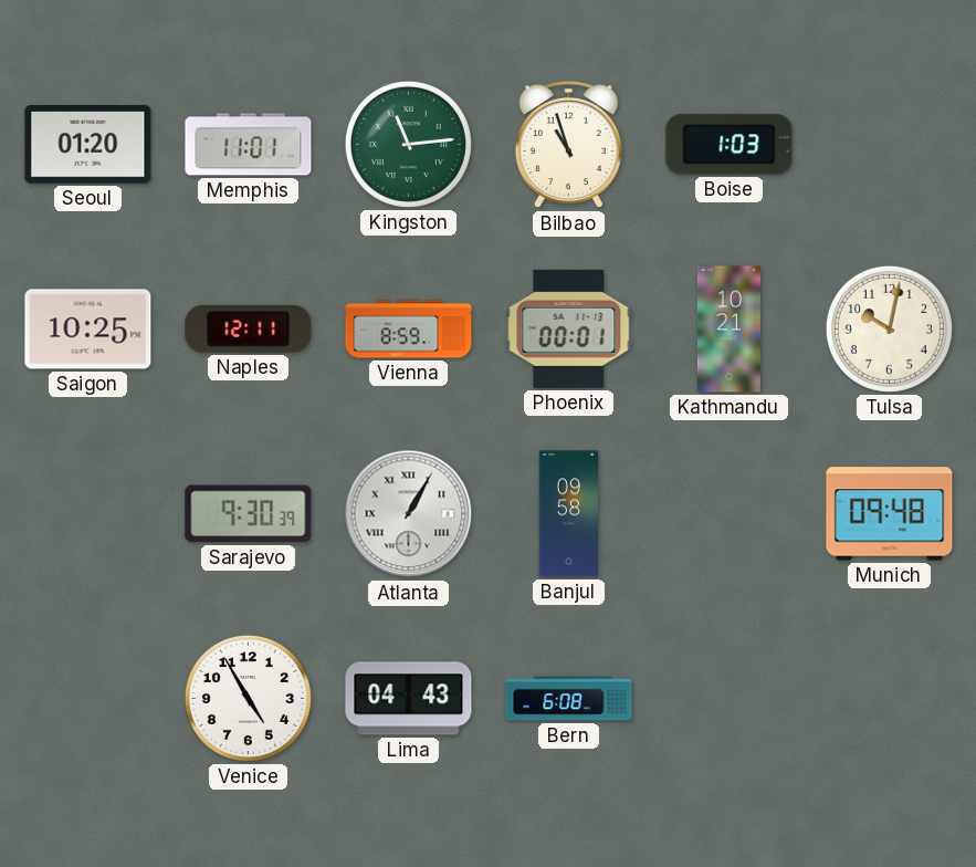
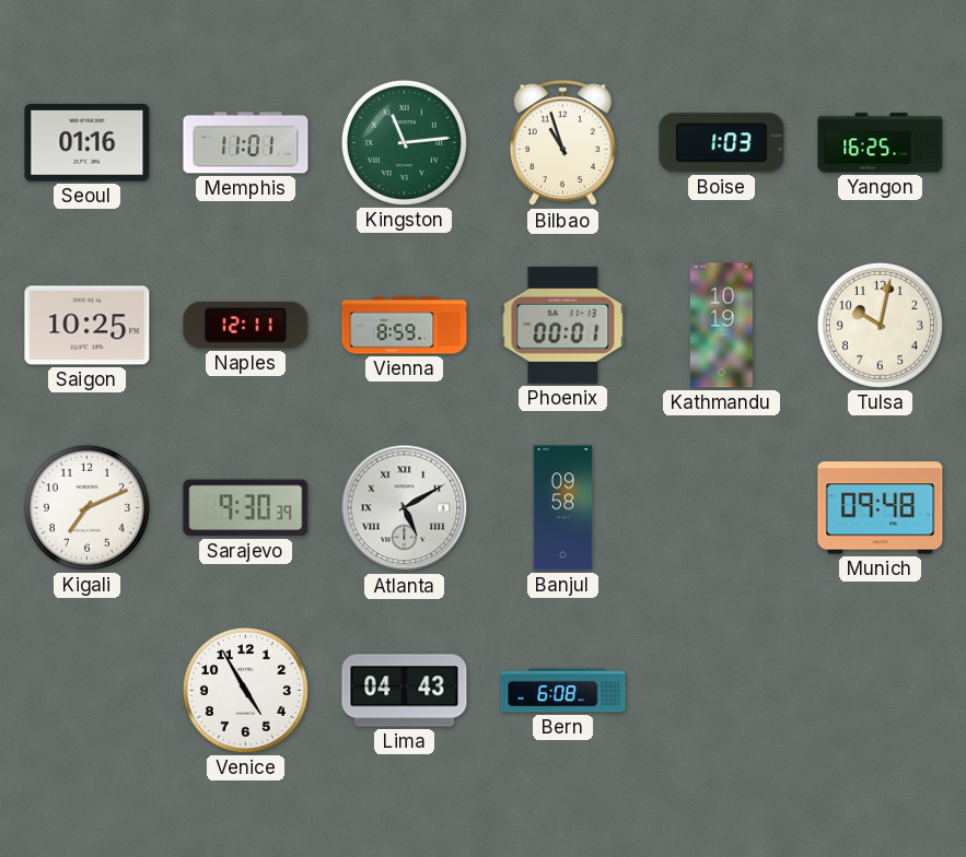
Seoul: 01:20 -> 01:16 (88, 143)
Yangon: none -> 16:25 (881, 143)
Kathmandu: 10:21 -> 10:19 (721, 326)
Kigali: none -> 7:11 (86, 507)
Atlanta: 1:05 -> 5:10 (405, 508)
